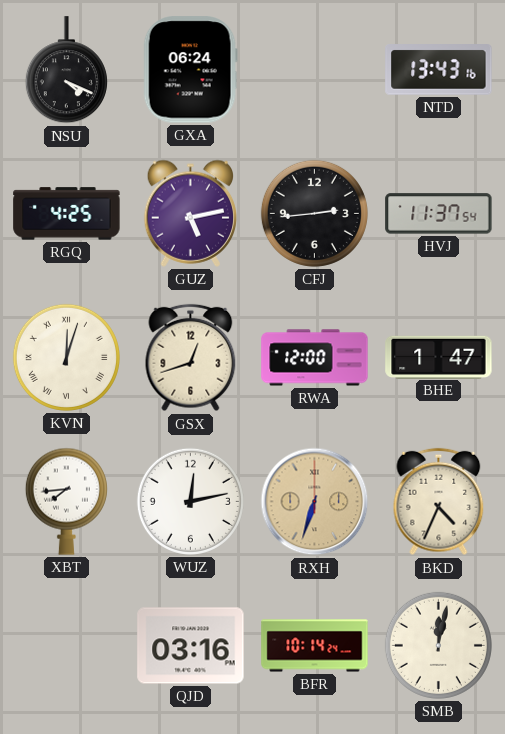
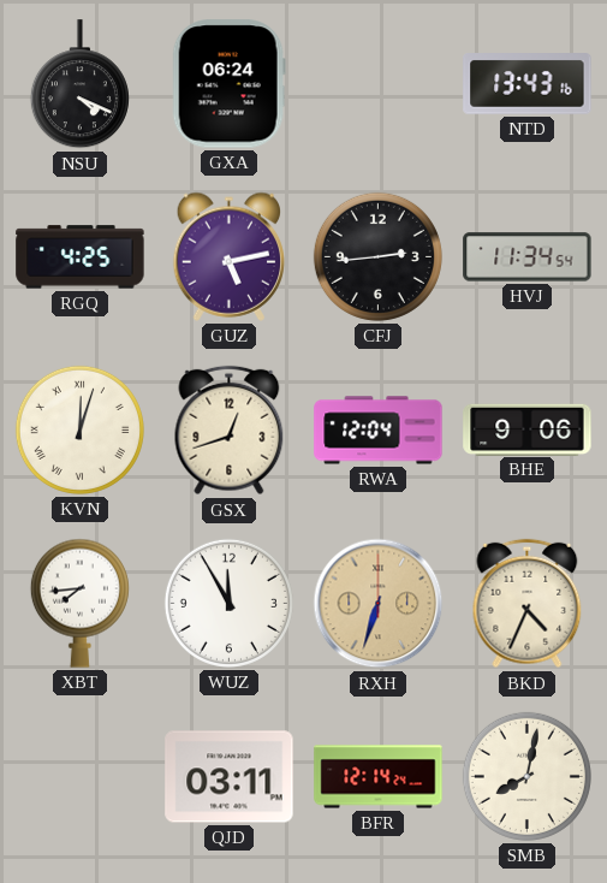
HVJ: 11:37 -> 11:34 (528, 257)
RWA: 12:00 -> 12:04 (379, 431)
BHE: 1:47 -> 9:06 (528, 429)
WUZ: 12:13 -> 11:55 (228, 603)
QJD: 03:16 -> 03:11 (230, 777)
BFR: 10:14 -> 12:14 (379, 777)
SMB: 12:02 -> 8:02 (526, 776)
